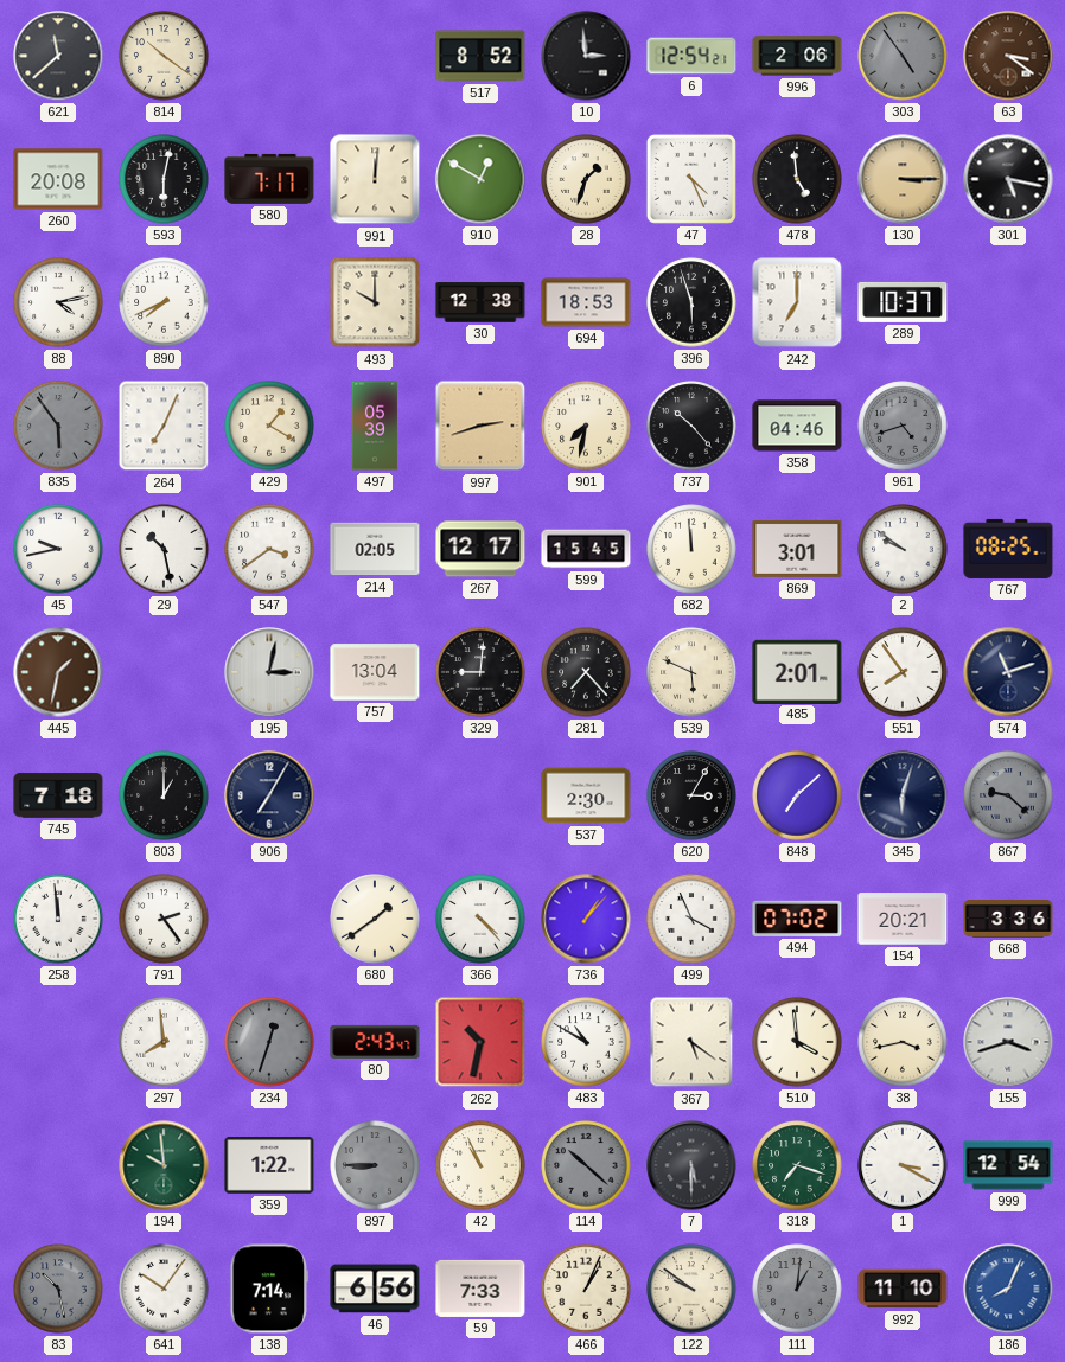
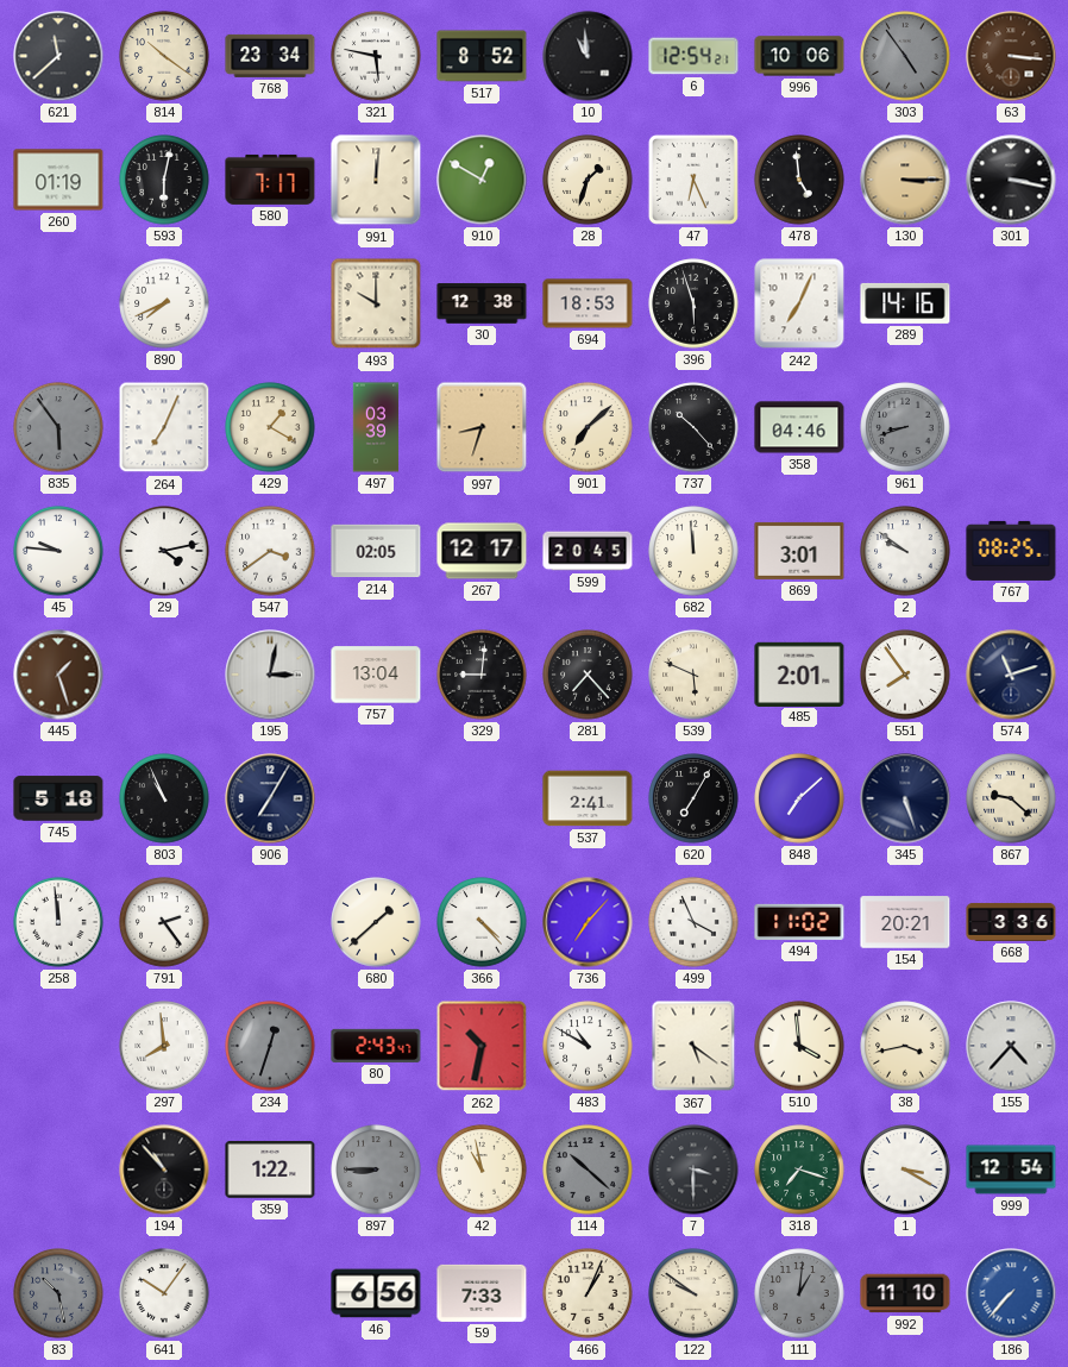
768: none -> 23:34 (270, 56)
321: none -> 5:47 (376, 56)
10: 2:59 -> 10:59 (588, 56)
996: 2:06 -> 10:06 (799, 56)
63: 3:21 -> 3:16 (1011, 56)
260: 20:08 -> 01:19 (58, 180)
47: 4:26 -> 6:26 (693, 180)
301: 5:17 -> 3:17 (1011, 180)
88: 4:13 -> none (58, 302)
242: 7:00 -> 7:04 (799, 303)
289: 10:37 -> 14:16 (905, 303)
497: 05:39 -> 03:39 (376, 427)
997: 2:42 -> 8:33 (482, 427)
901: 7:32 -> 7:08 (588, 427)
961: 4:42 -> 8:42 (905, 427)
45: 9:43 -> 9:46 (58, 551)
29: 10:28 -> 4:13 (164, 551)
599: 15:45 -> 20:45 (588, 551)
445: 1:32 -> 1:27 (58, 675)
745: 7:18 -> 5:18 (58, 798)
803: 1:00 -> 10:56 (164, 798)
537: 2:30 -> 2:41 (588, 798)
620: 3:05 -> 7:05 (693, 798)
345: 6:03 -> 5:27 (905, 798)
867 dial: grey -> cream (1011, 798)
680: 1:39 -> 1:38 (376, 922)
736: 1:07 -> 7:07 (588, 922)
494: 07:02 -> 11:02 (799, 922)
155: 3:42 -> 4:37 (1011, 1046)
194: 9:59 -> 10:53 (164, 1170)
194 dial: green -> black (164, 1170)
42: 10:56 -> 10:58 (482, 1170)
7: 5:30 -> 3:30 (693, 1170)
138: 7:14 -> none (269, 1289)
186: 8:04 -> 7:37 (1011, 1293)
